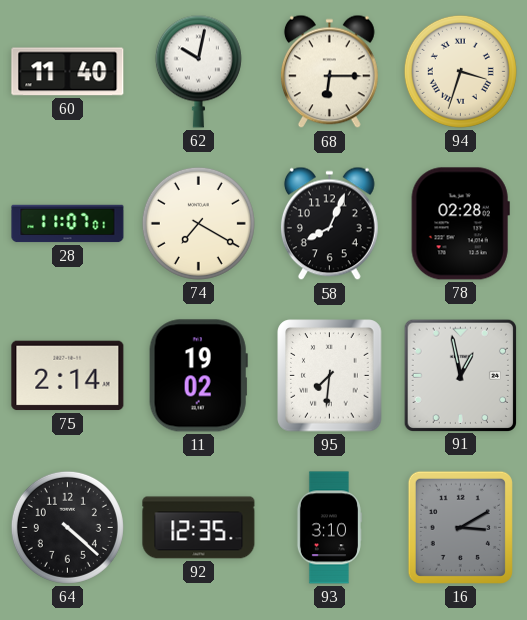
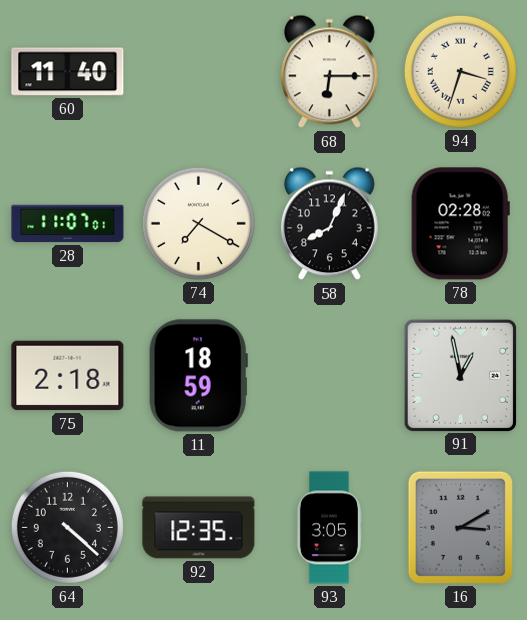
62: 10:02 -> none (198, 71)
75: 2:14 -> 2:18 (68, 376)
11: 19:02 -> 18:59 (198, 376)
95: 7:31 -> none (330, 376)
93: 3:10 -> 3:05 (329, 528)
